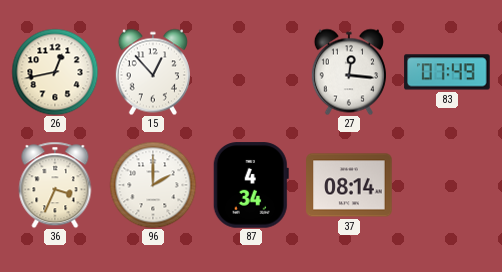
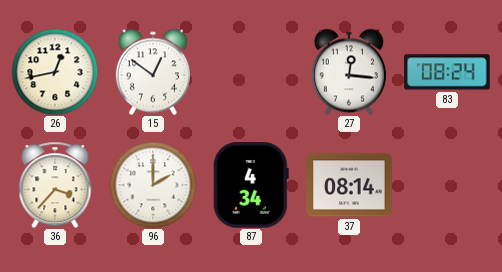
15: 12:53 -> 12:51 (153, 72)
83: 07:49 -> 08:24 (447, 72)
36: 3:34 -> 3:37 (55, 185)
